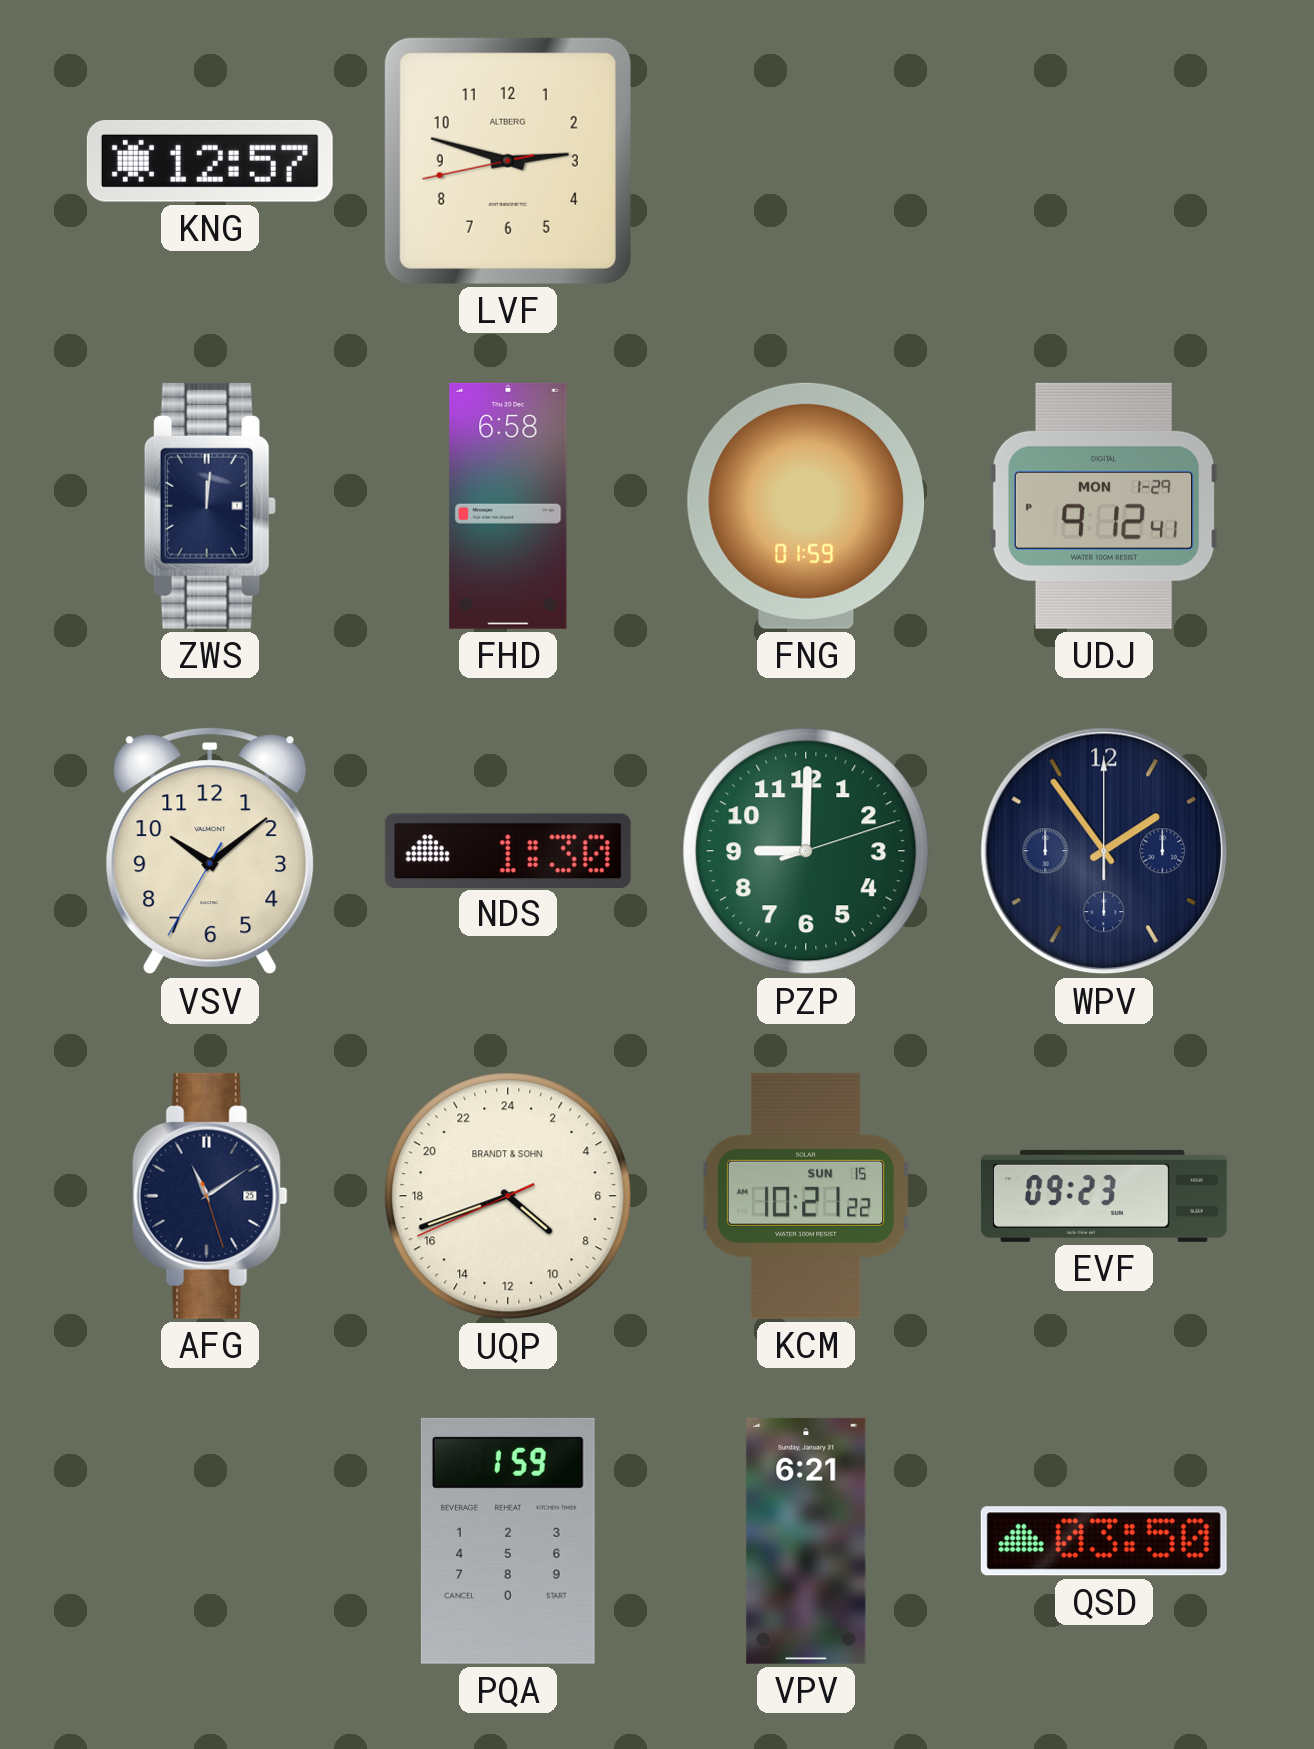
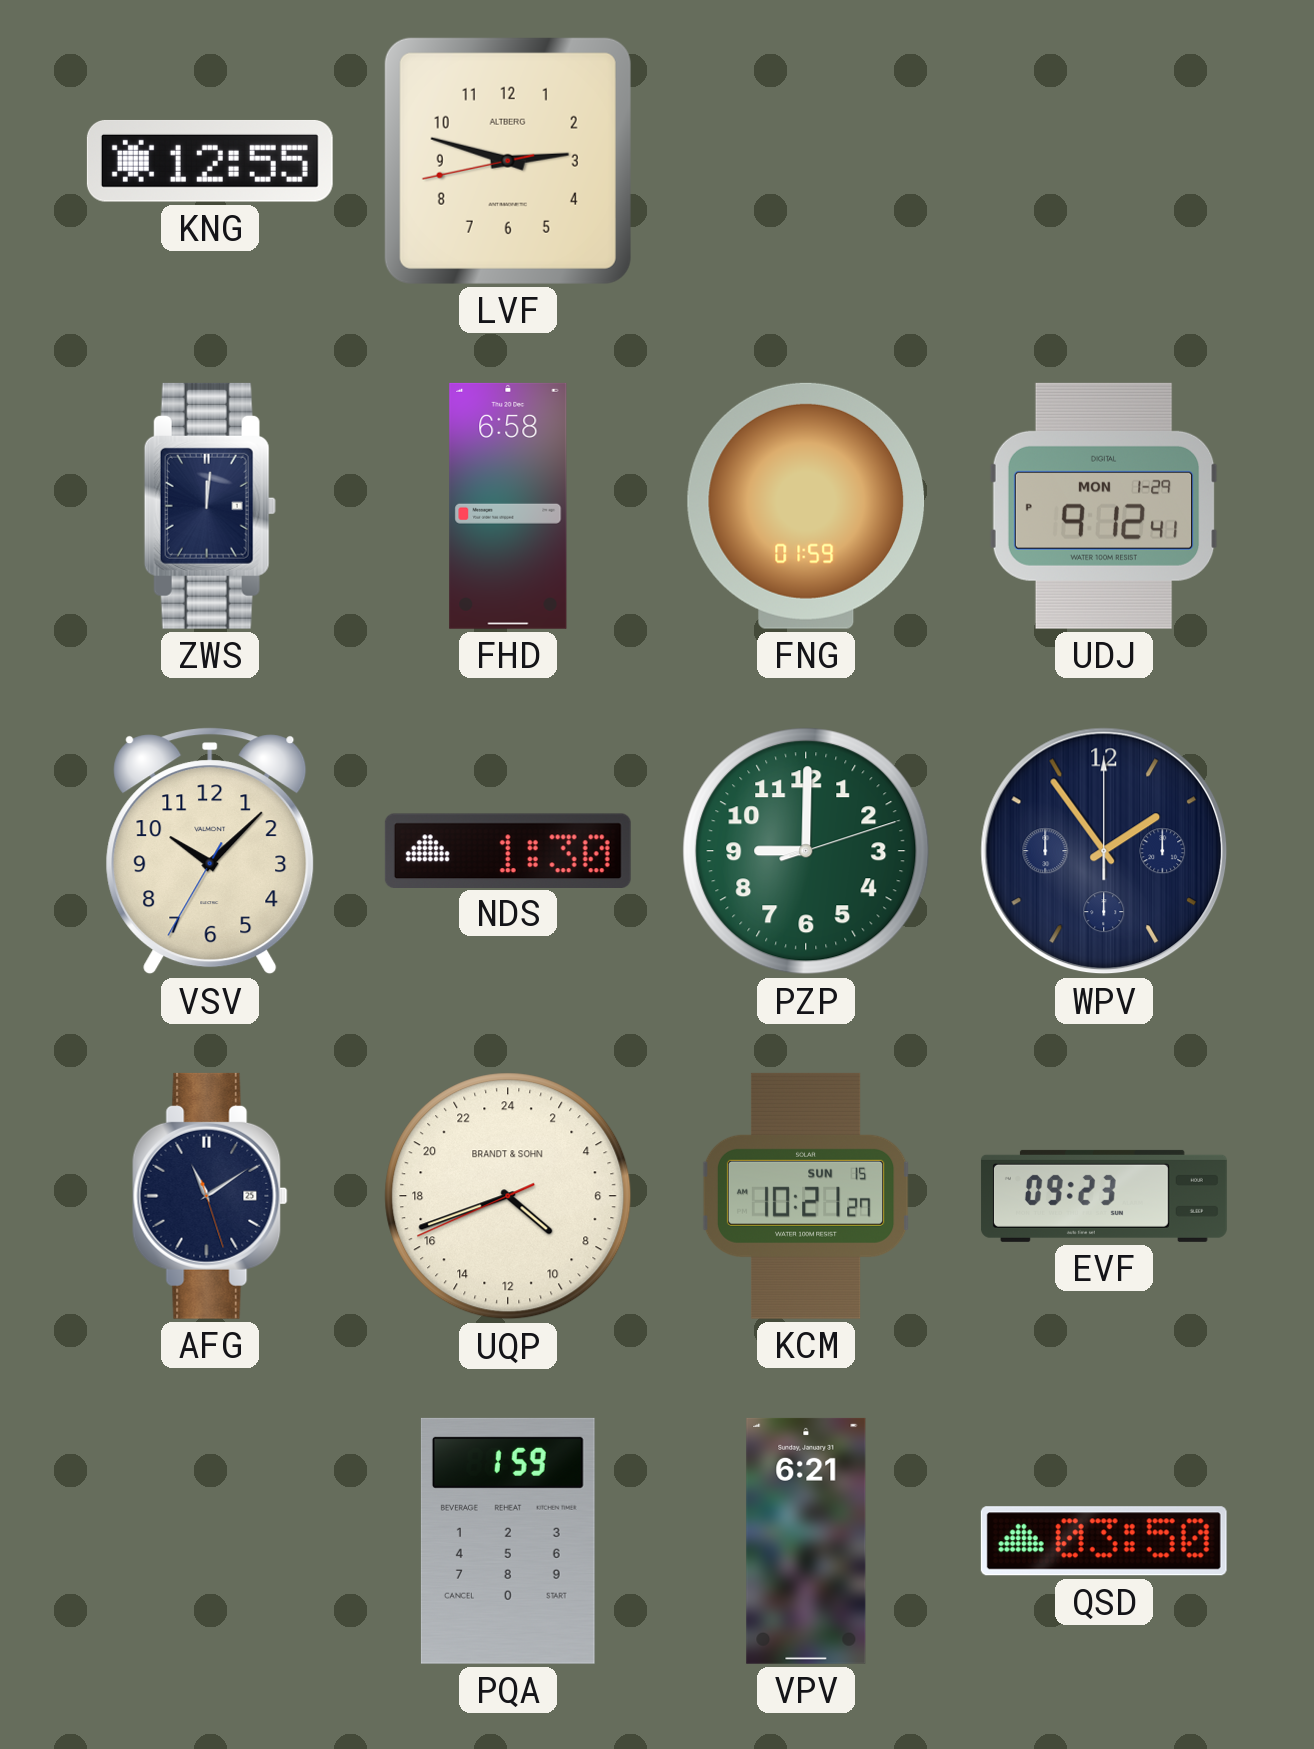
KNG: 12:57 -> 12:55 (210, 161)
VSV: 10:08 -> 10:07 (210, 851)
KCM: 10:21:22 -> 10:21:27 (806, 1196)
